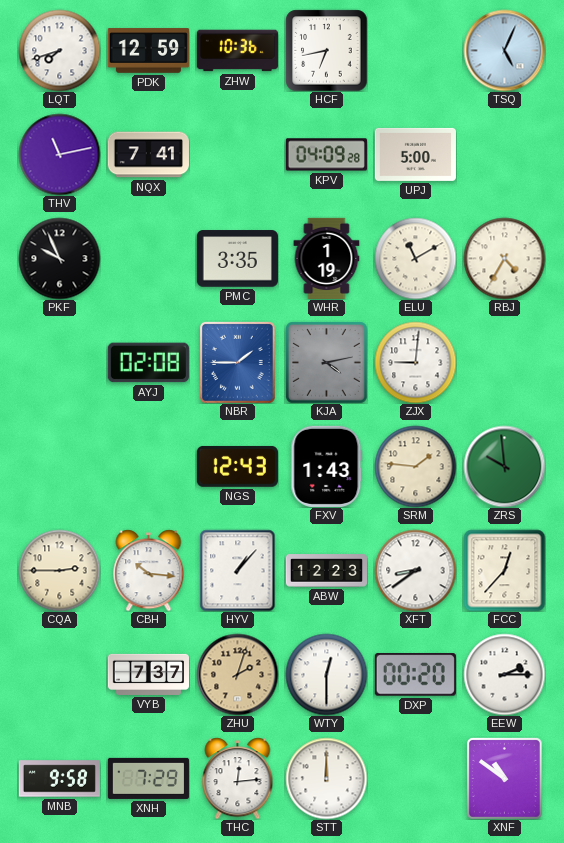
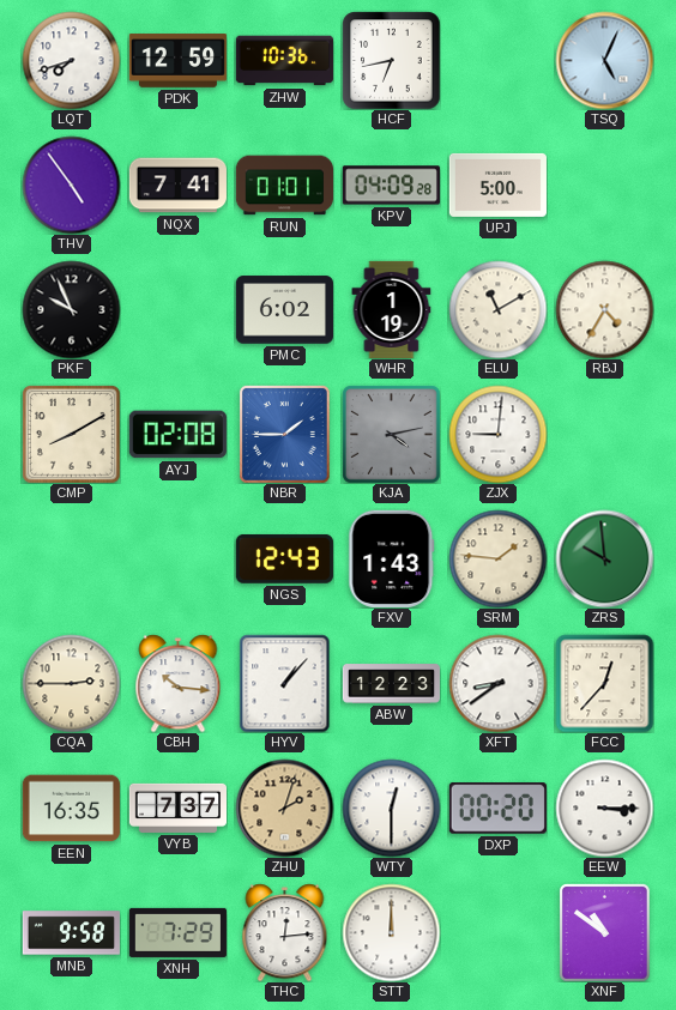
THV: 11:13 -> 4:54 (71, 185)
RUN: none -> 01:01 (284, 186)
PMC: 3:35 -> 6:02 (284, 310)
CMP: none -> 8:10 (72, 435)
EEN: none -> 16:35 (71, 809)
EEW: 2:15 -> 3:15 (604, 808)
